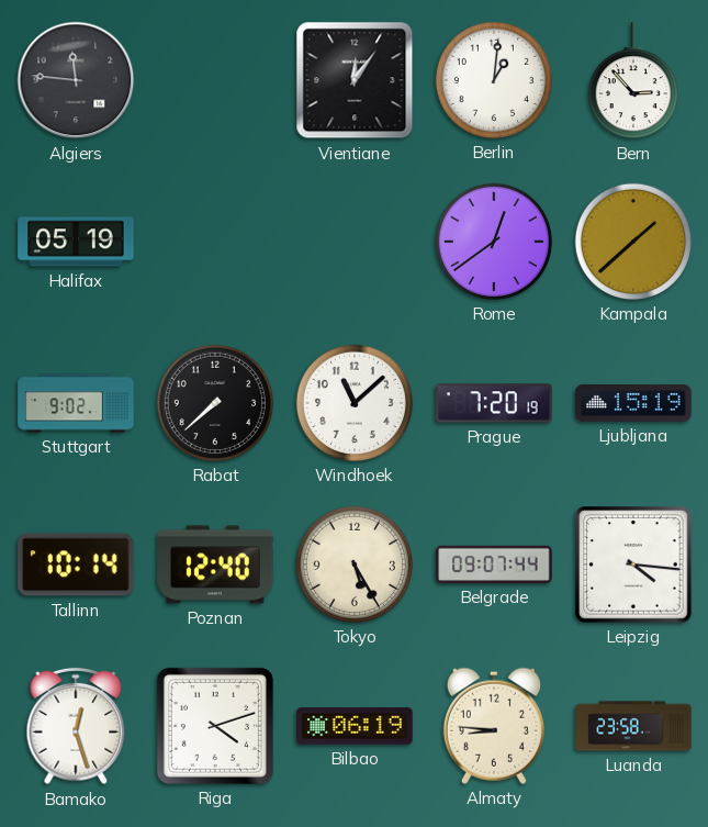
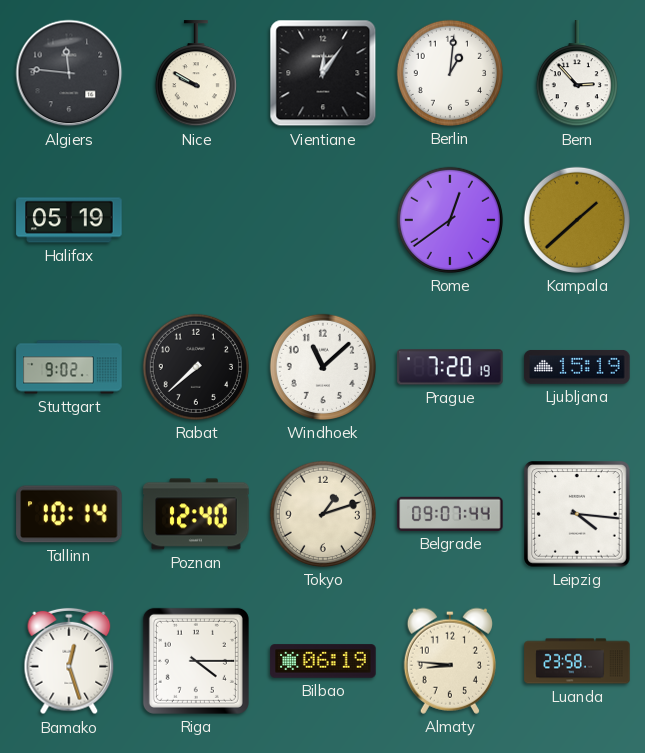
Nice: none -> 9:50 (196, 74)
Tokyo: 5:25 -> 1:12 (323, 514)
Riga: 4:12 -> 4:15 (196, 661)
